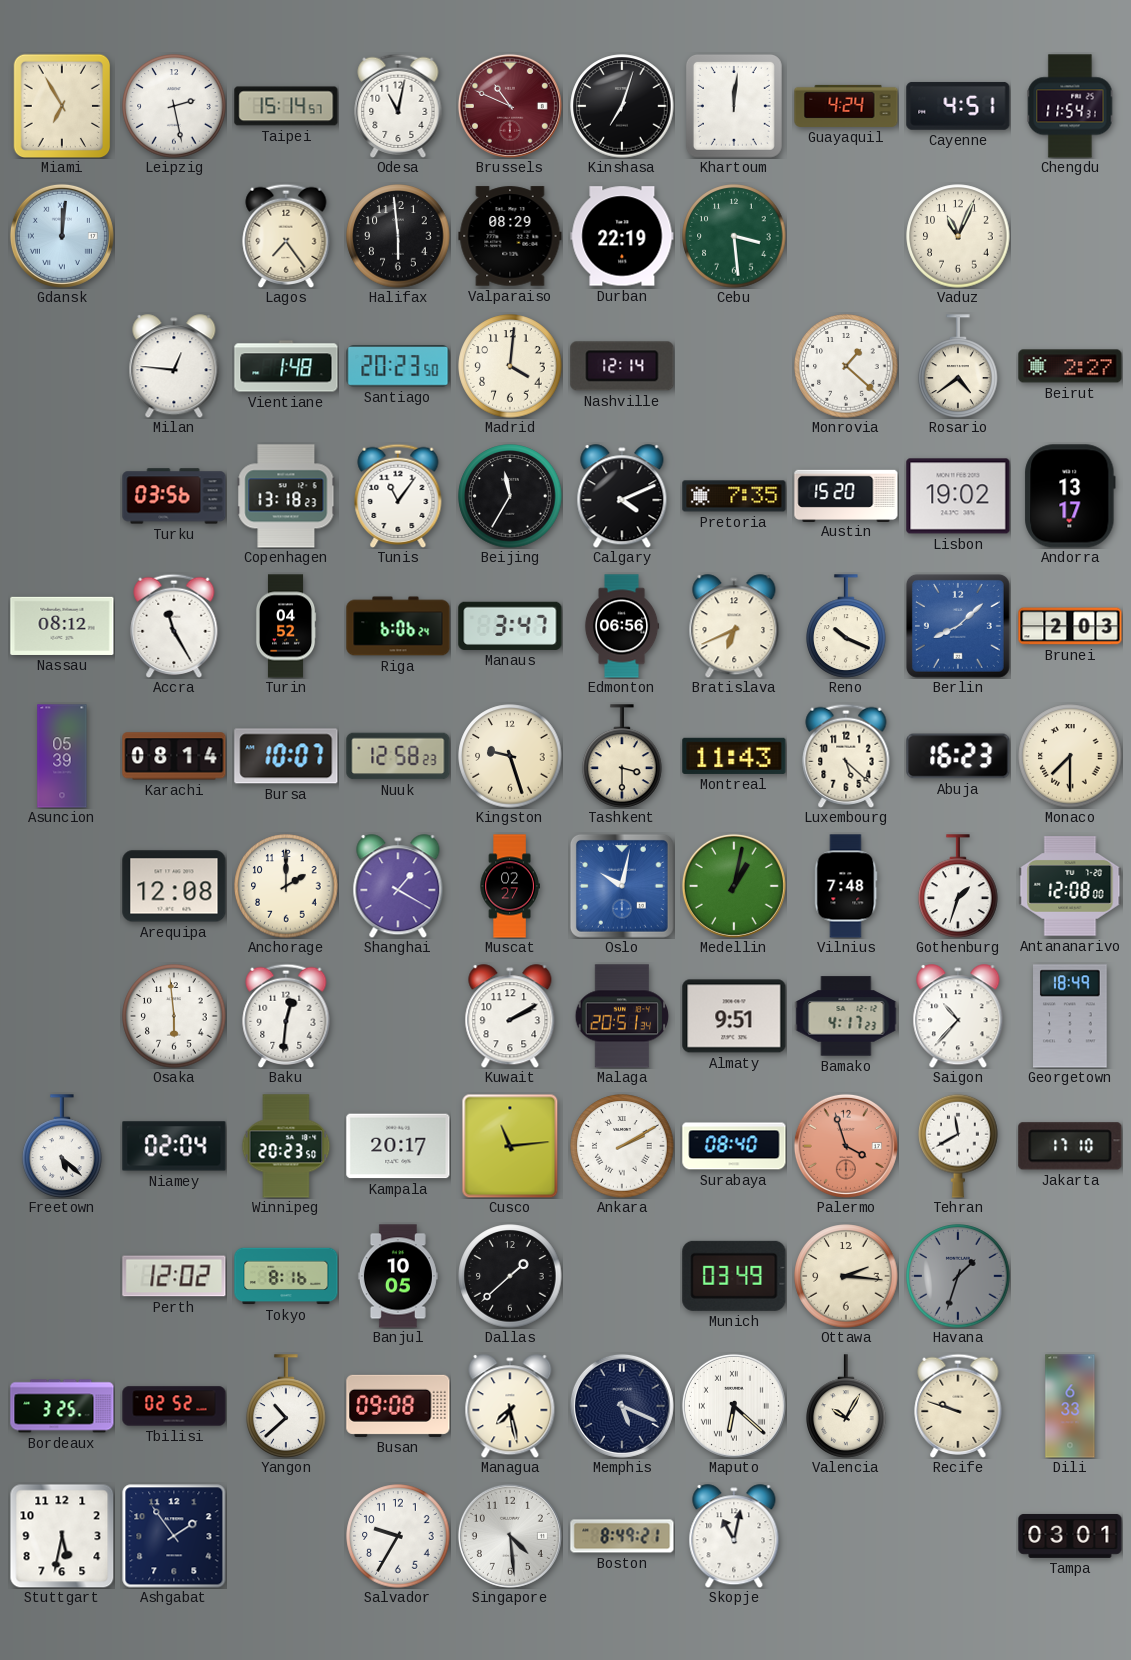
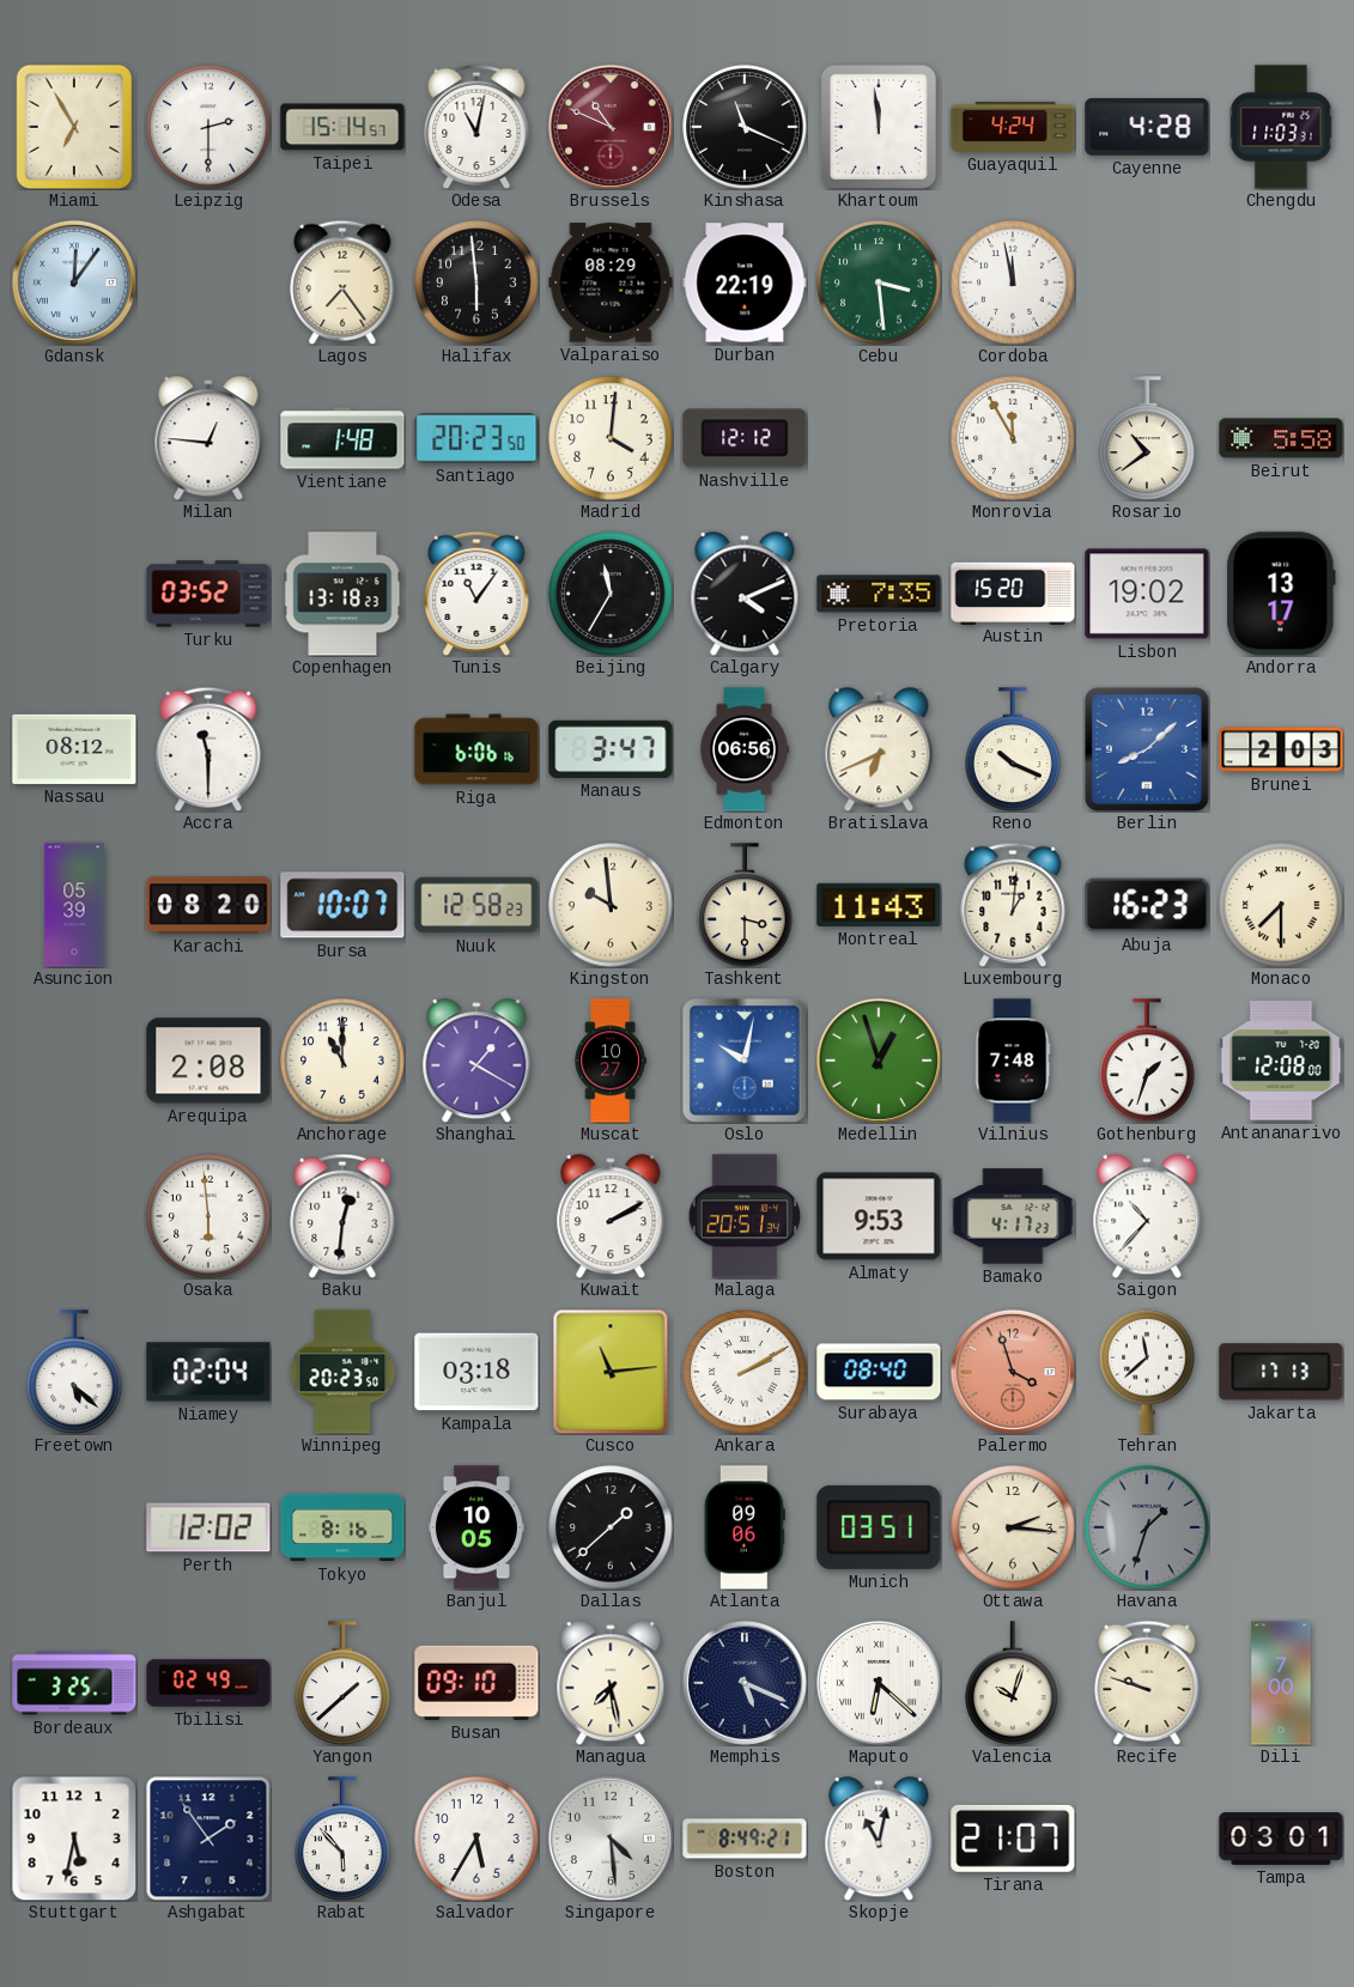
Leipzig: 2:28 -> 2:30 (208, 127)
Kinshasa: 7:03 -> 11:19 (745, 127)
Khartoum: 12:01 -> 11:59 (879, 127)
Cayenne: 4:51 -> 4:28 (1147, 127)
Chengdu: 11:54 -> 11:03 (1281, 127)
Gdansk: 12:01 -> 12:06 (74, 282)
Cordoba: none -> 11:58 (1013, 282)
Vaduz: 11:04 -> none (958, 236)
Nashville: 12:14 -> 12:12 (745, 438)
Monrovia: 1:22 -> 11:55 (1013, 438)
Rosario: 4:39 -> 10:39 (1147, 438)
Beirut: 2:27 -> 5:58 (1281, 438)
Turku: 03:56 -> 03:52 (208, 594)
Accra: 11:25 -> 11:30 (208, 749)
Turin: 04:52 -> none (286, 626)
Riga: 6:06:24 -> 6:06:16 (476, 749)
Karachi: 08:14 -> 08:20 (208, 905)
Kingston: 9:27 -> 9:59 (611, 905)
Luxembourg: 5:22 -> 1:01 (1013, 905)
Arequipa: 12:08 -> 2:08 (208, 1061)
Anchorage: 2:00 -> 11:00 (342, 1061)
Muscat: 02:27 -> 10:27 (611, 1061)
Medellin: 1:02 -> 12:57 (879, 1061)
Almaty: 9:51 -> 9:53 (879, 1216)
Georgetown: 18:49 -> none (1071, 1016)
Kampala: 20:17 -> 03:18 (476, 1372)
Tehran: 11:40 -> 11:38 (1147, 1372)
Jakarta: 17:10 -> 17:13 (1281, 1372)
Atlanta: none -> 09:06 (745, 1527)
Munich: 03:49 -> 03:51 (879, 1527)
Tbilisi: 02:52 -> 02:49 (208, 1683)
Yangon: 10:38 -> 1:38 (342, 1683)
Busan: 09:08 -> 09:10 (476, 1683)
Valencia: 10:05 -> 10:03 (1013, 1683)
Dili: 6:33 -> 7:00 (1281, 1683)
Rabat: none -> 5:53 (342, 1839)
Salvador: 9:35 -> 5:35 (476, 1839)
Tirana: none -> 21:07 (1013, 1839)
